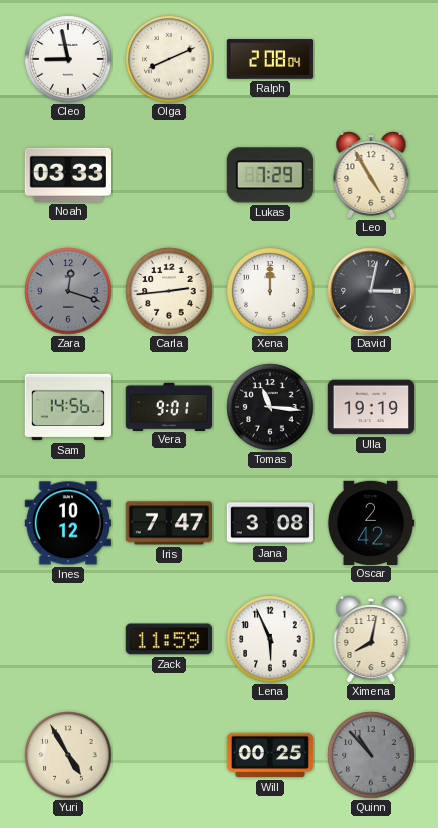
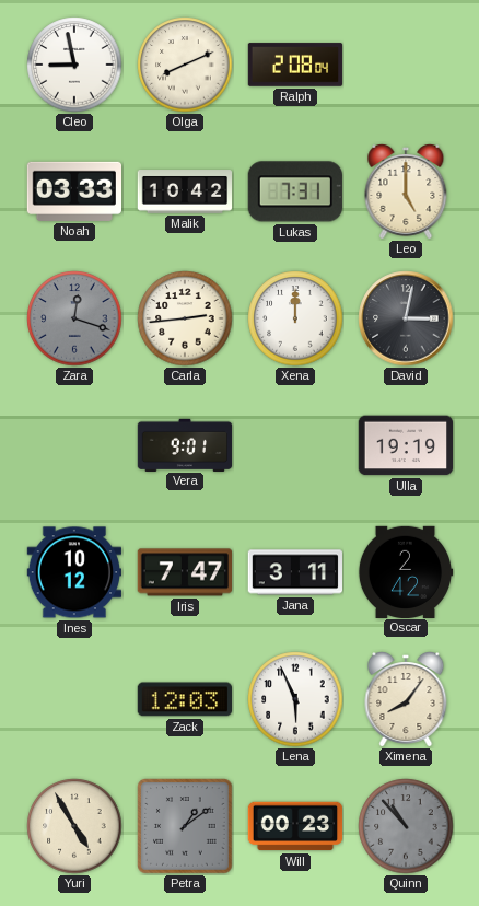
Malik: none -> 10:42 (185, 191)
Lukas: 7:29 -> 7:31 (295, 191)
Leo: 4:55 -> 5:00 (406, 193)
Sam: 14:56 -> none (67, 407)
Tomas: 11:16 -> none (270, 407)
Jana: 3:08 -> 3:11 (294, 572)
Zack: 11:59 -> 12:03 (184, 699)
Ximena: 8:02 -> 8:06 (406, 700)
Petra: none -> 1:09 (185, 826)
Will: 00:25 -> 00:23 (295, 826)
